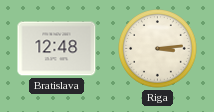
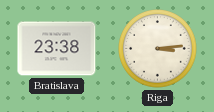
Bratislava: 12:48 -> 23:38 (57, 49)
